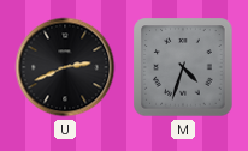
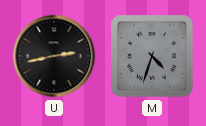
U: 2:41 -> 2:43 (54, 56)
